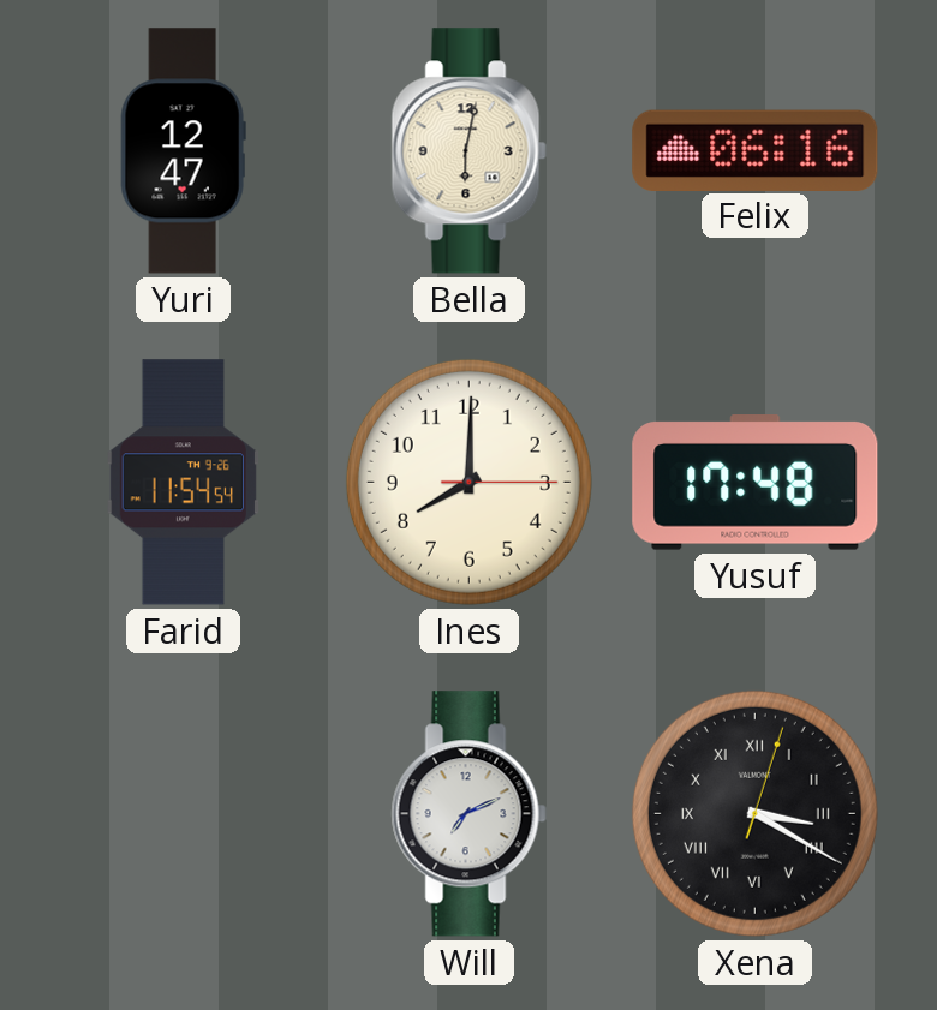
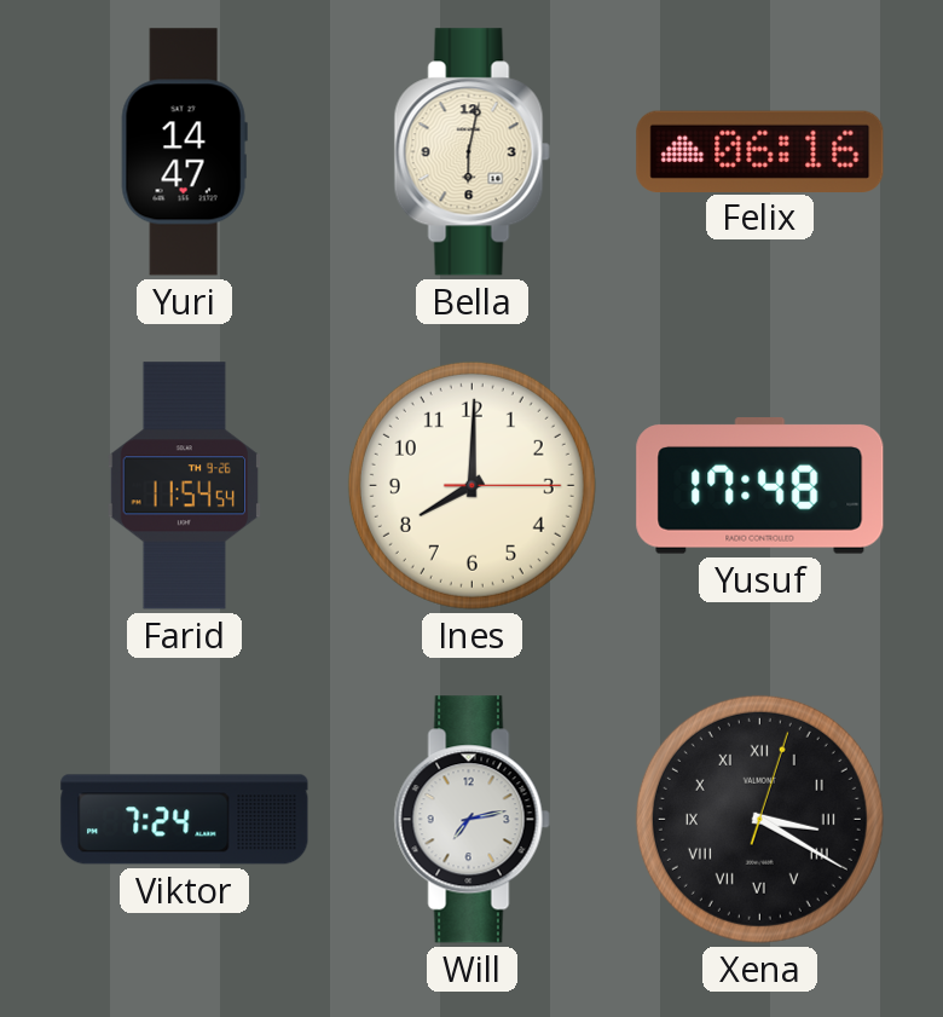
Yuri: 12:47 -> 14:47 (184, 152)
Viktor: none -> 7:24 (185, 820)
Will: 7:11 -> 7:13 (471, 820)
